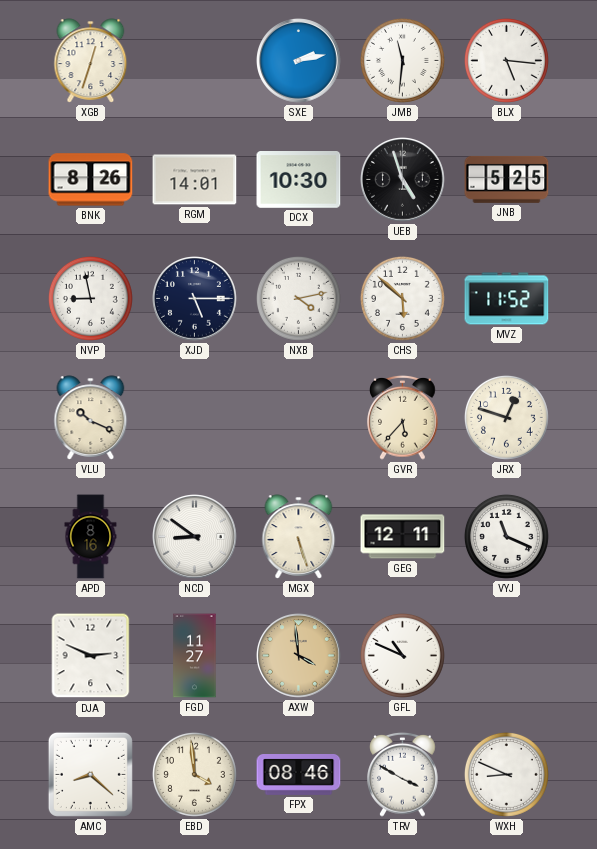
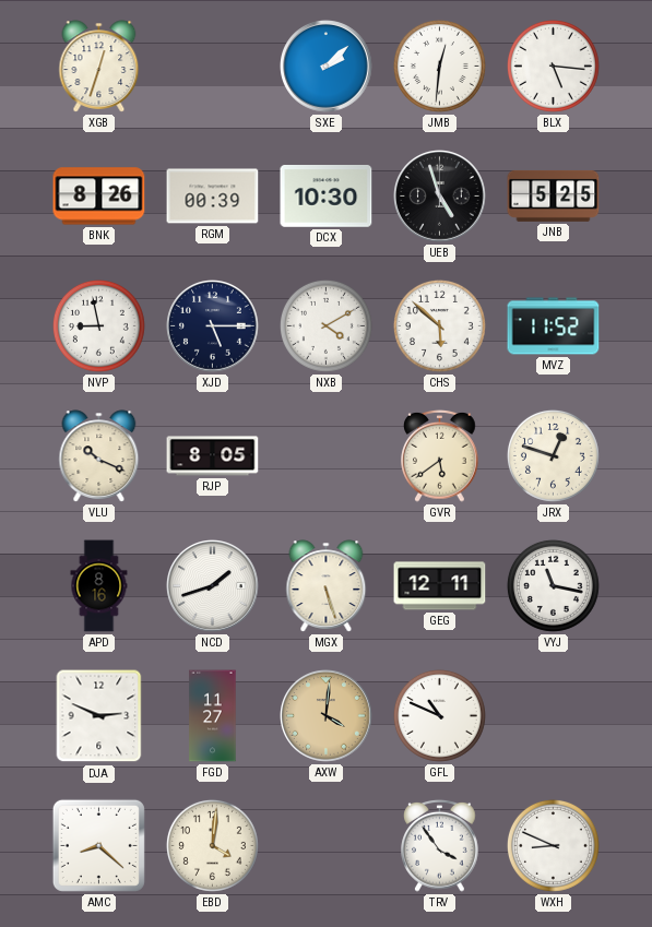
SXE: 2:13 -> 2:08 (327, 67)
JMB: 11:31 -> 12:31 (439, 66)
RGM: 14:01 -> 00:39 (213, 197)
NXB: 4:13 -> 4:10 (325, 325)
RJP: none -> 8:05 (213, 456)
GVR: 5:37 -> 5:39 (440, 455)
NCD: 8:51 -> 1:42 (213, 586)
VYJ: 11:19 -> 11:17 (553, 585)
AXW: 3:59 -> 4:01 (327, 716)
EBD: 3:59 -> 4:01 (212, 845)
FPX: 08:46 -> none (299, 775)
TRV: 3:50 -> 3:54 (440, 845)
